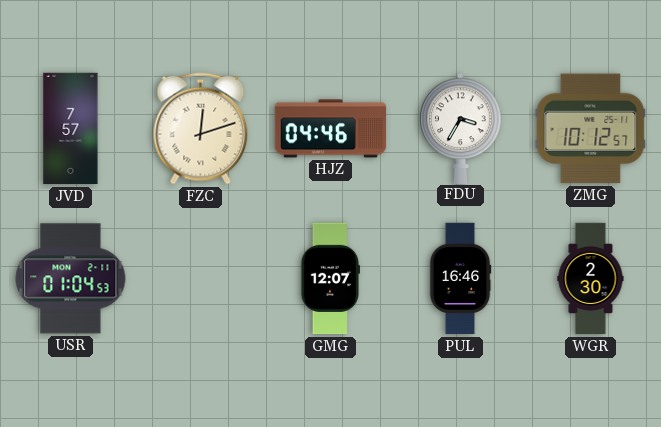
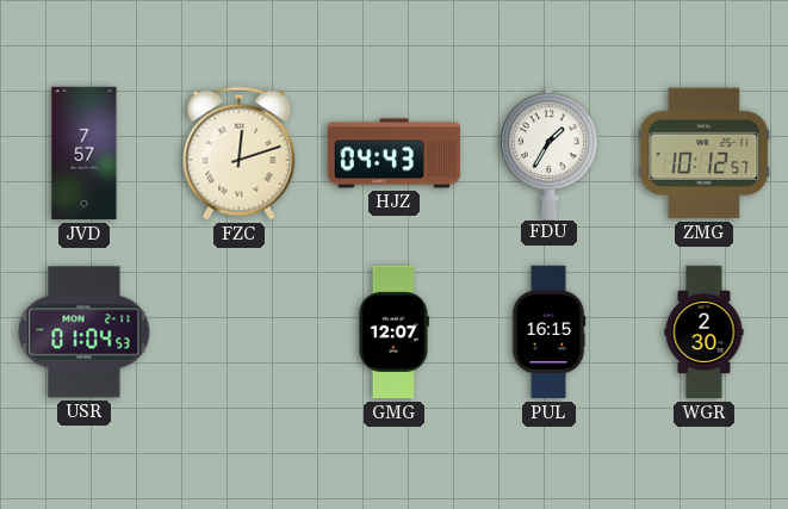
HJZ: 04:46 -> 04:43 (395, 154)
FDU: 3:35 -> 1:35 (550, 153)
PUL: 16:46 -> 16:15 (548, 333)
